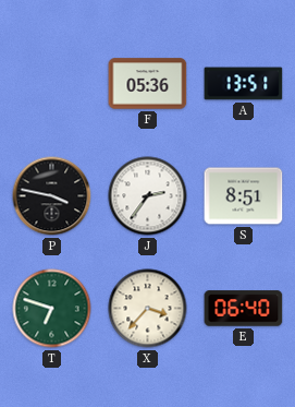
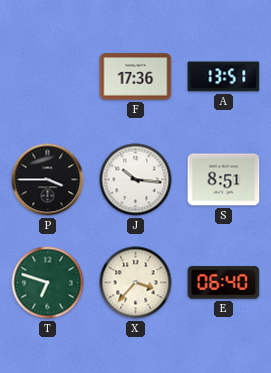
F: 05:36 -> 17:36 (136, 77)
P: 3:47 -> 3:45 (48, 180)
J: 2:36 -> 10:16 (136, 180)
